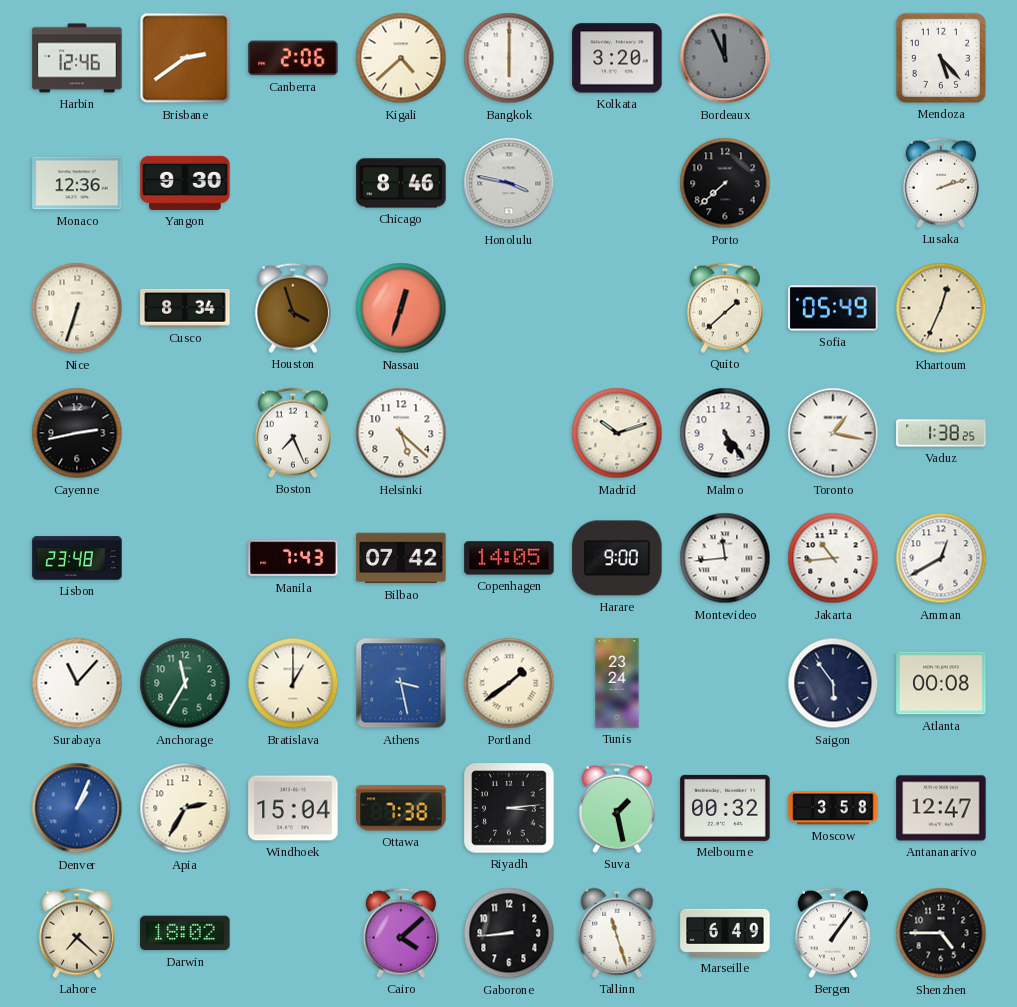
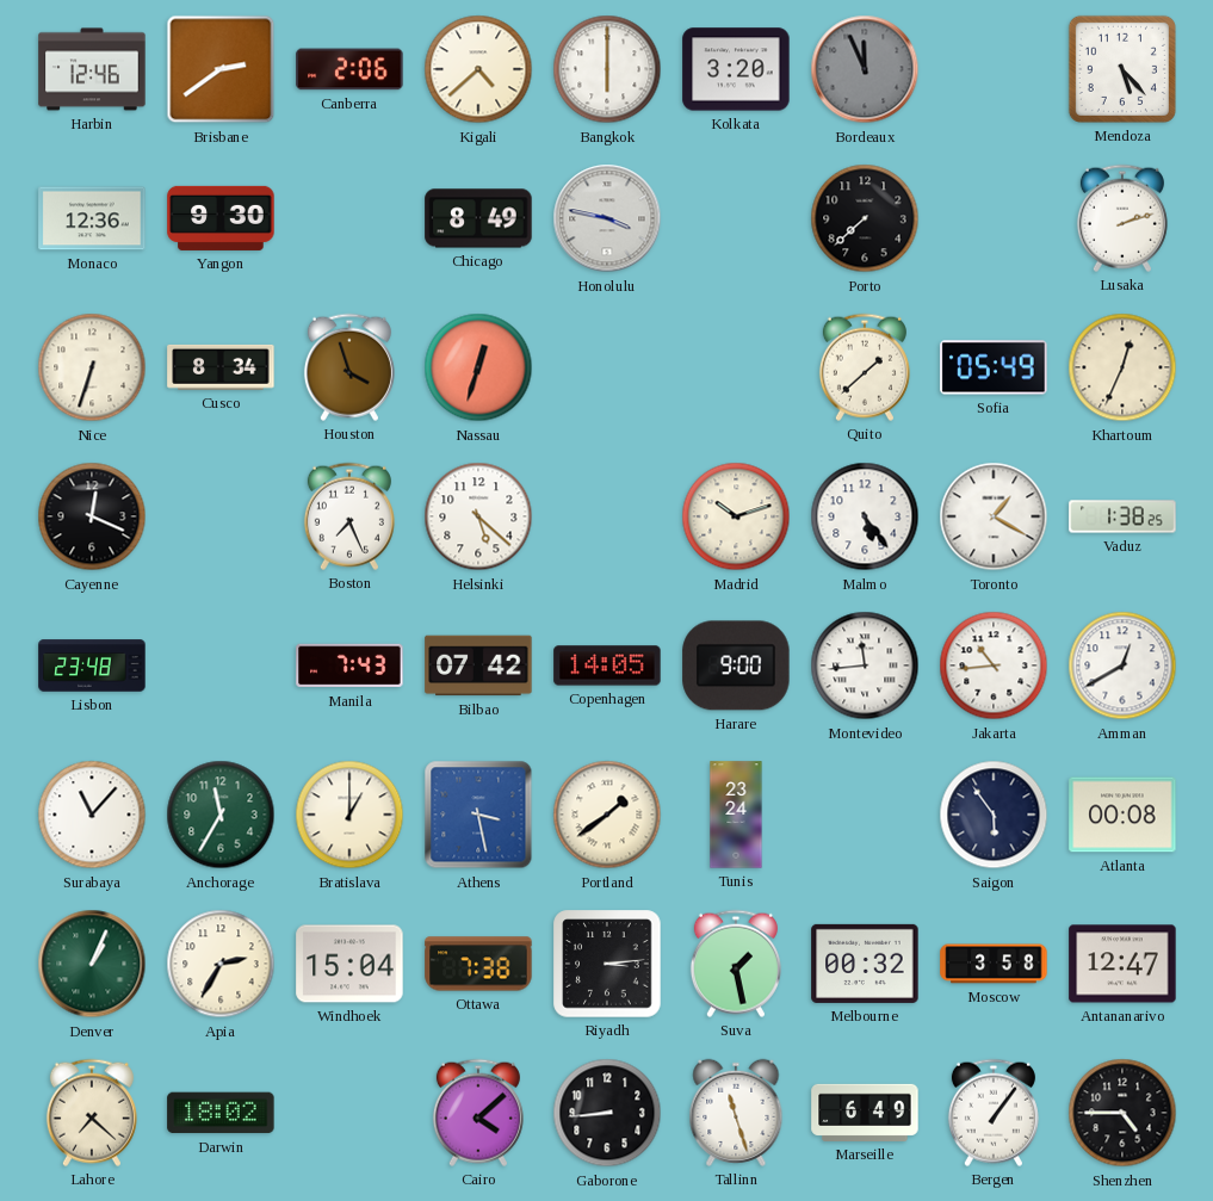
Chicago: 8:46 -> 8:49 (478, 218)
Cayenne: 2:43 -> 12:19 (92, 516)
Toronto: 1:17 -> 1:20 (994, 516)
Denver dial: blue -> green (92, 964)
